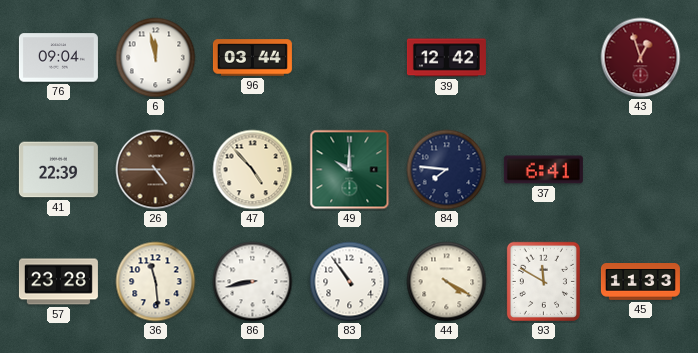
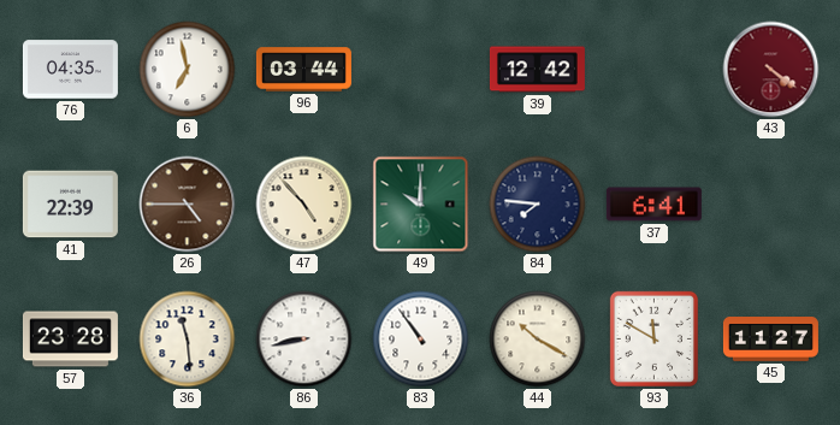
76: 09:04 -> 04:35 (70, 70)
6: 11:58 -> 6:58 (188, 70)
43: 12:57 -> 4:21 (771, 70)
44: 4:20 -> 10:20 (538, 340)
45: 11:33 -> 11:27 (770, 340)
